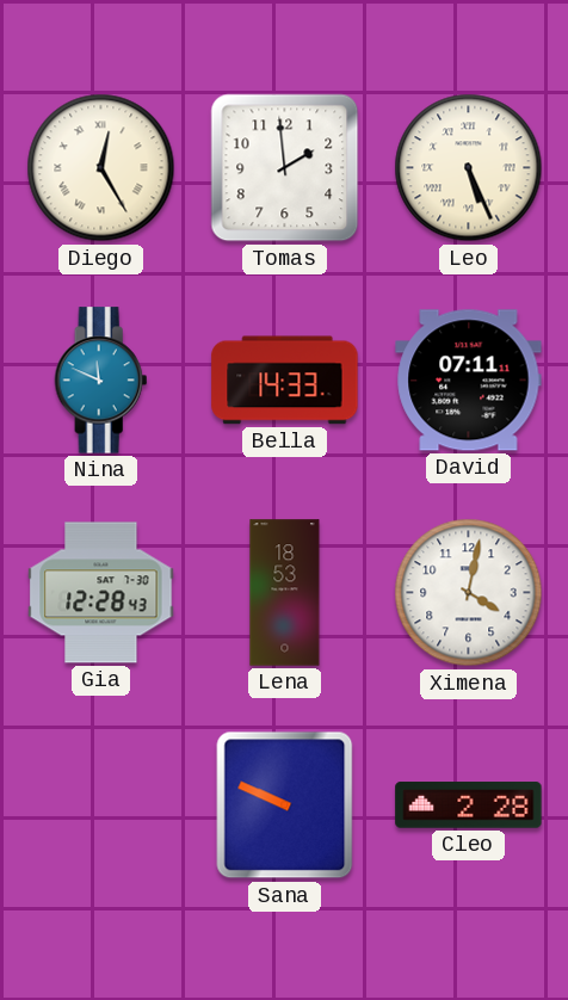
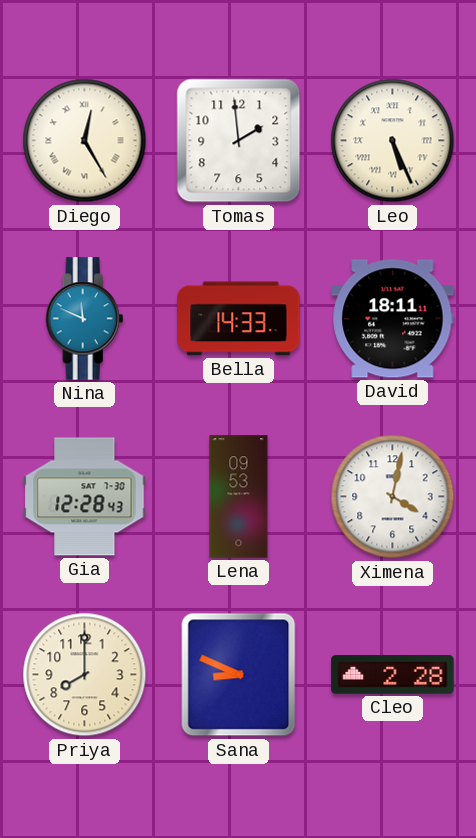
David: 07:11 -> 18:11 (393, 319)
Lena: 18:53 -> 09:53 (239, 497)
Priya: none -> 8:00 (85, 675)
Sana: 9:49 -> 8:49 (239, 675)
